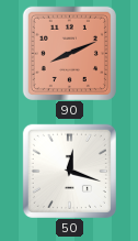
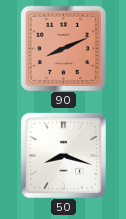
50: 12:18 -> 8:18 (63, 155)
